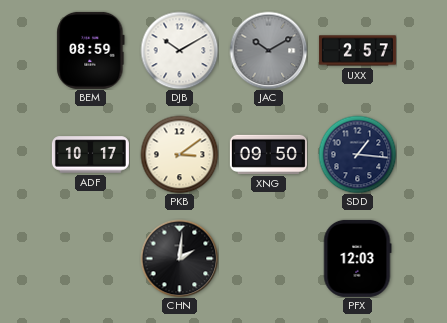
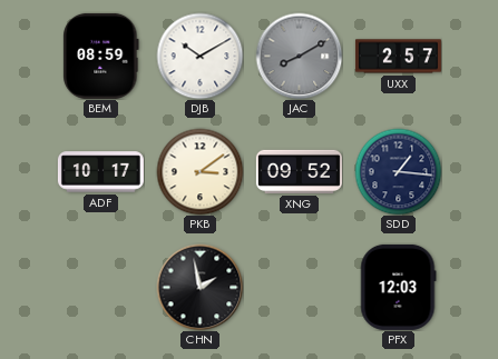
JAC: 10:10 -> 8:10 (299, 56)
XNG: 09:50 -> 09:52 (299, 171)
CHN: 2:01 -> 1:58 (199, 287)
